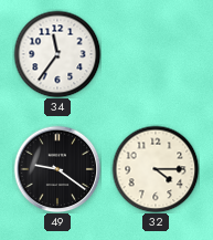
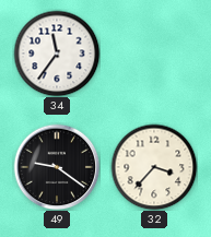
32: 4:15 -> 3:37 (154, 167)
